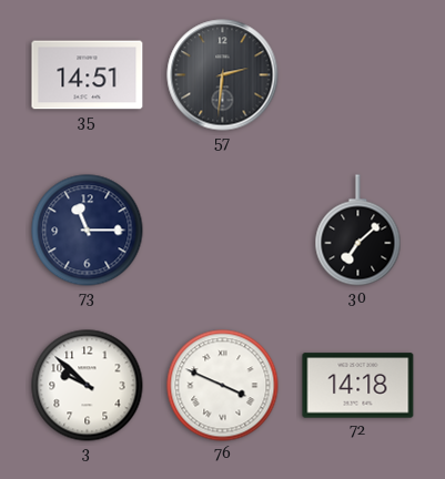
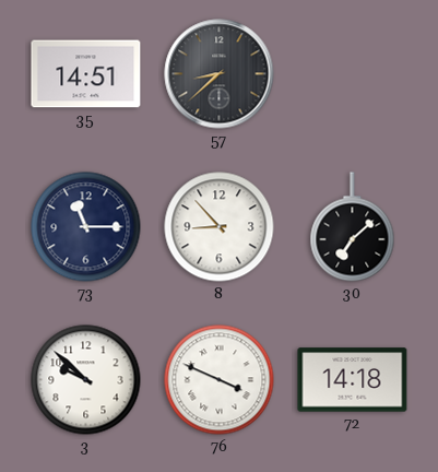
57: 2:31 -> 8:38 (220, 74)
8: none -> 8:53 (220, 227)
